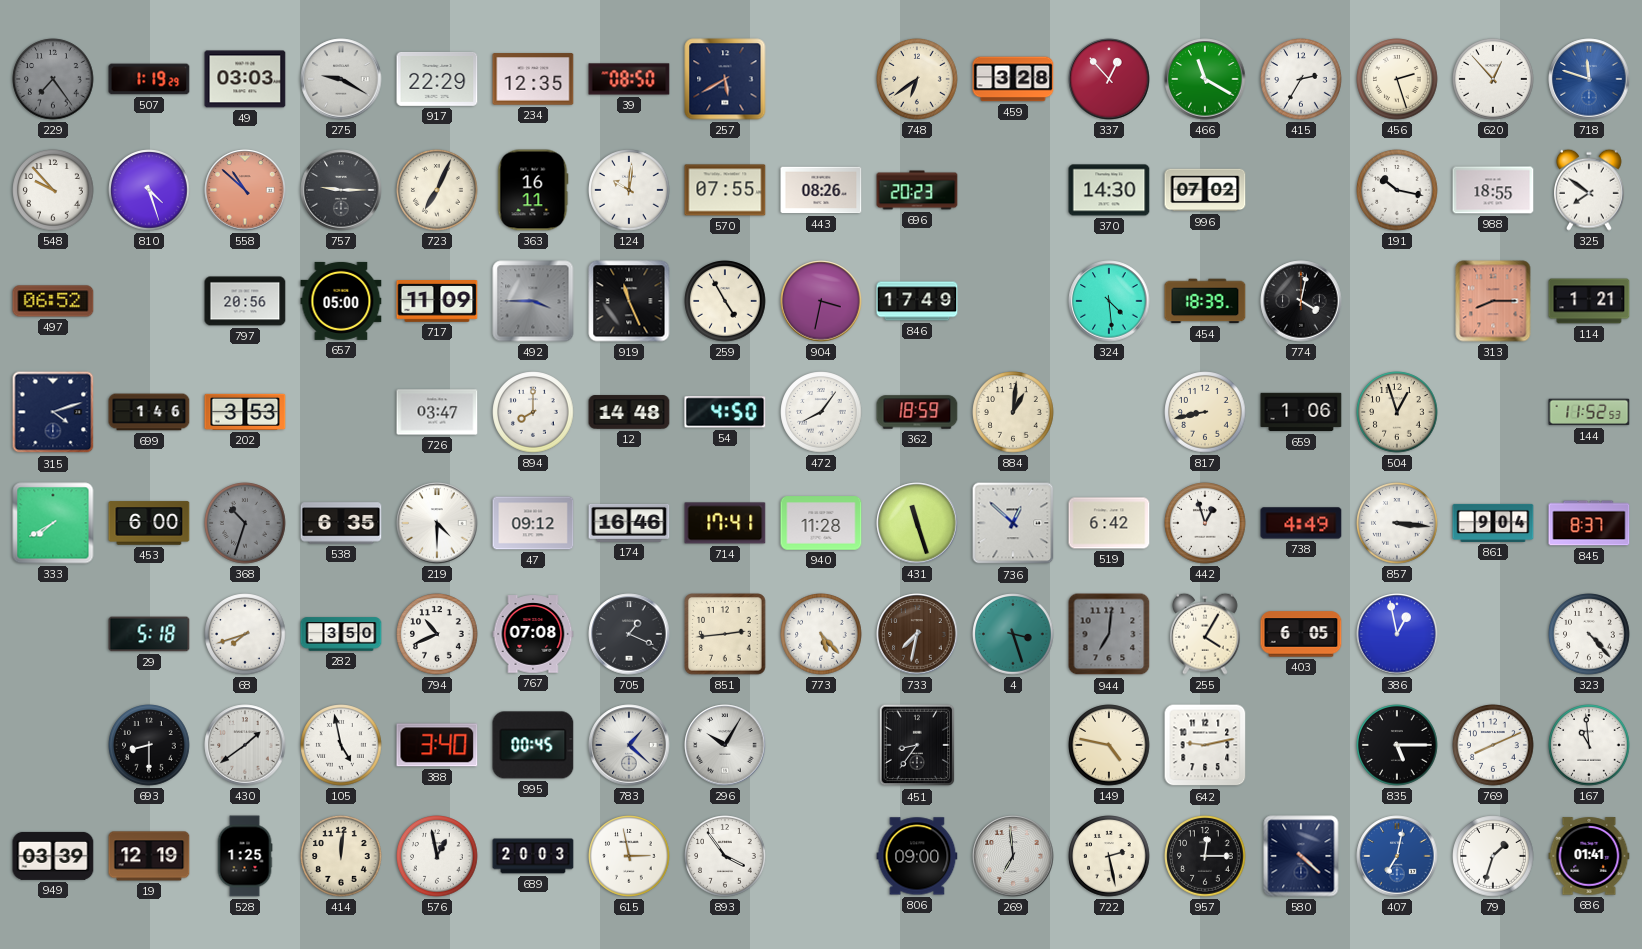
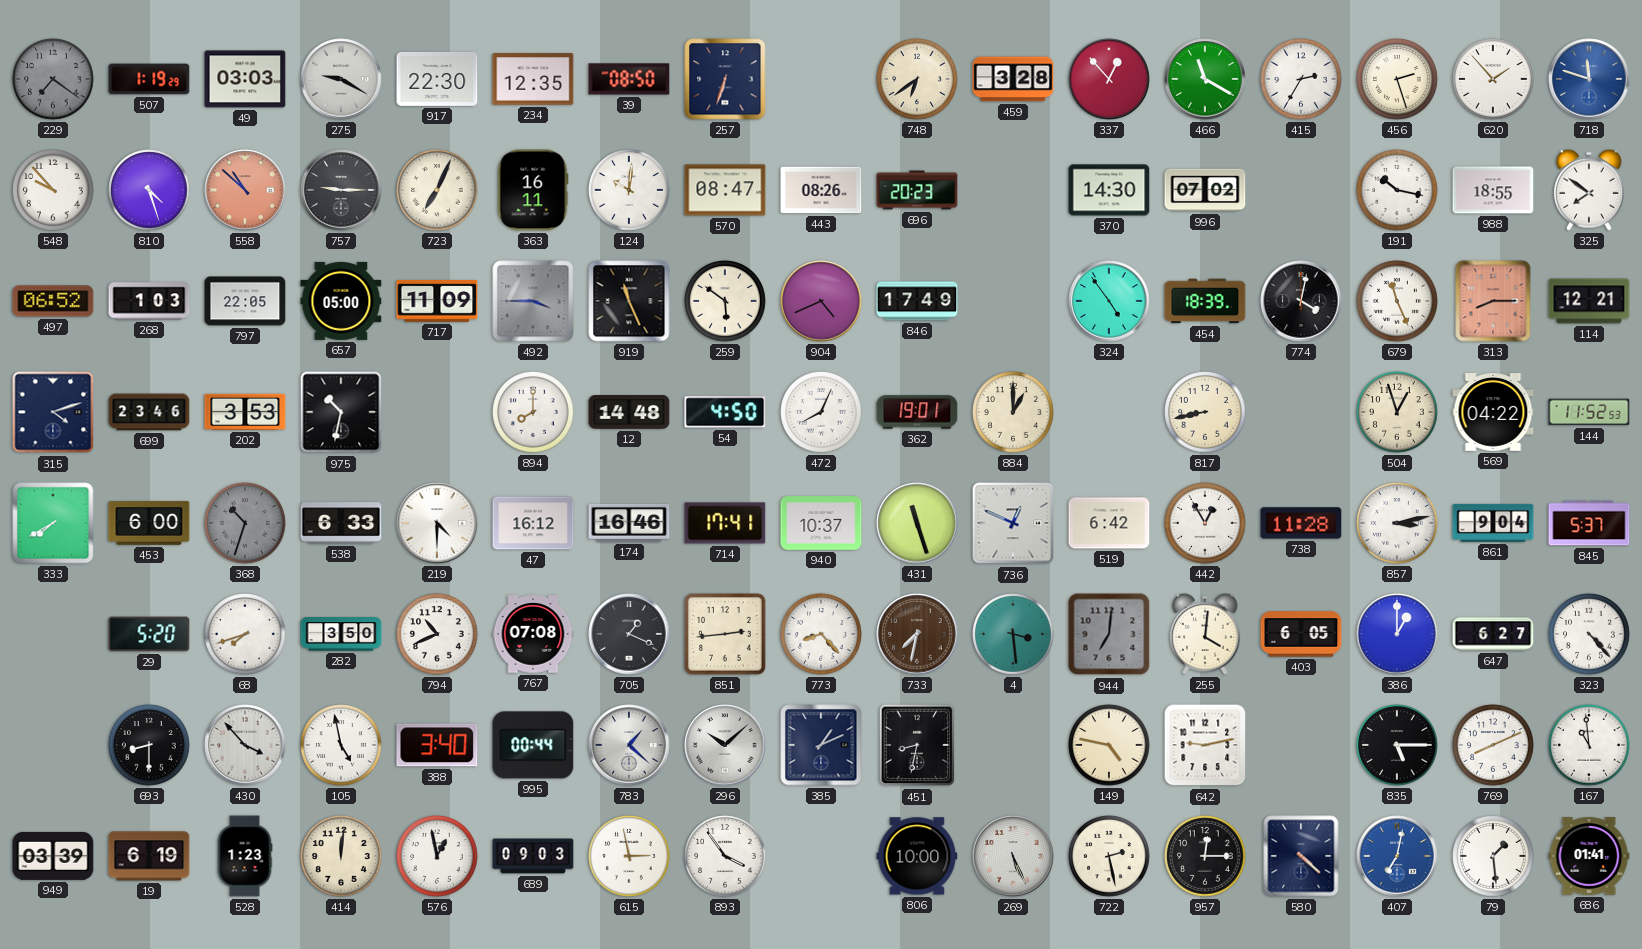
229: 7:24 -> 7:21 (53, 79)
917: 22:29 -> 22:30 (437, 79)
257: 5:40 -> 6:33 (725, 79)
620: 12:53 -> 1:53 (1493, 79)
570: 07:55 -> 08:47 (725, 190)
268: none -> 1:03 (149, 301)
797: 20:56 -> 22:05 (245, 301)
259: 4:55 -> 5:51 (725, 301)
904: 3:32 -> 4:41 (821, 301)
324: 4:29 -> 4:54 (1109, 301)
679: none -> 11:26 (1397, 301)
114: 1:21 -> 12:21 (1589, 301)
699: 1:46 -> 23:46 (149, 412)
975: none -> 10:32 (341, 412)
726: 03:47 -> none (437, 412)
472: 8:06 -> 8:04 (821, 412)
362: 18:59 -> 19:01 (917, 412)
884: 1:01 -> 1:00 (1013, 412)
659: 1:06 -> none (1301, 412)
569: none -> 04:22 (1493, 413)
538: 6:35 -> 6:33 (341, 523)
47: 09:12 -> 16:12 (533, 523)
940: 11:28 -> 10:37 (821, 523)
736: 12:52 -> 12:49 (1013, 523)
442: 12:57 -> 12:55 (1205, 523)
738: 4:49 -> 11:28 (1301, 523)
857: 3:16 -> 3:13 (1397, 523)
845: 8:37 -> 5:37 (1589, 523)
29: 5:18 -> 5:20 (149, 634)
773: 5:23 -> 8:23 (821, 634)
4: 3:27 -> 3:29 (1013, 634)
255: 4:05 -> 4:01 (1206, 634)
386: 12:58 -> 1:00 (1397, 634)
647: none -> 6:27 (1493, 634)
430: 1:39 -> 3:53 (245, 745)
995: 00:45 -> 00:44 (533, 745)
296: 10:05 -> 10:08 (725, 745)
385: none -> 1:11 (821, 745)
451: 8:36 -> 8:32 (917, 745)
19: 12:19 -> 6:19 (149, 856)
528: 1:25 -> 1:23 (245, 856)
689: 20:03 -> 09:03 (533, 856)
806: 09:00 -> 10:00 (917, 856)
269: 6:59 -> 5:26 (1013, 856)
79: 1:33 -> 1:29 (1493, 856)
